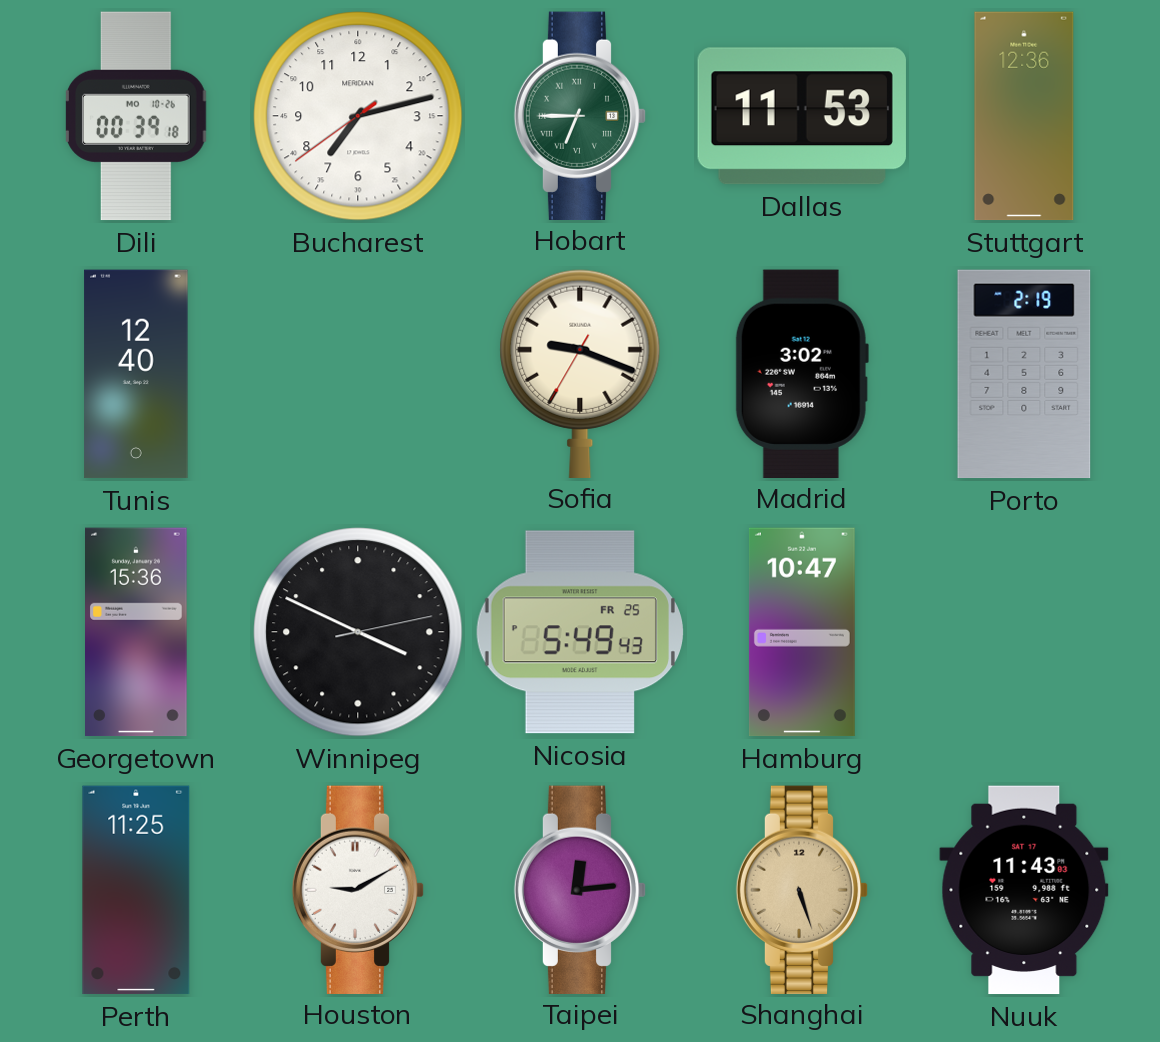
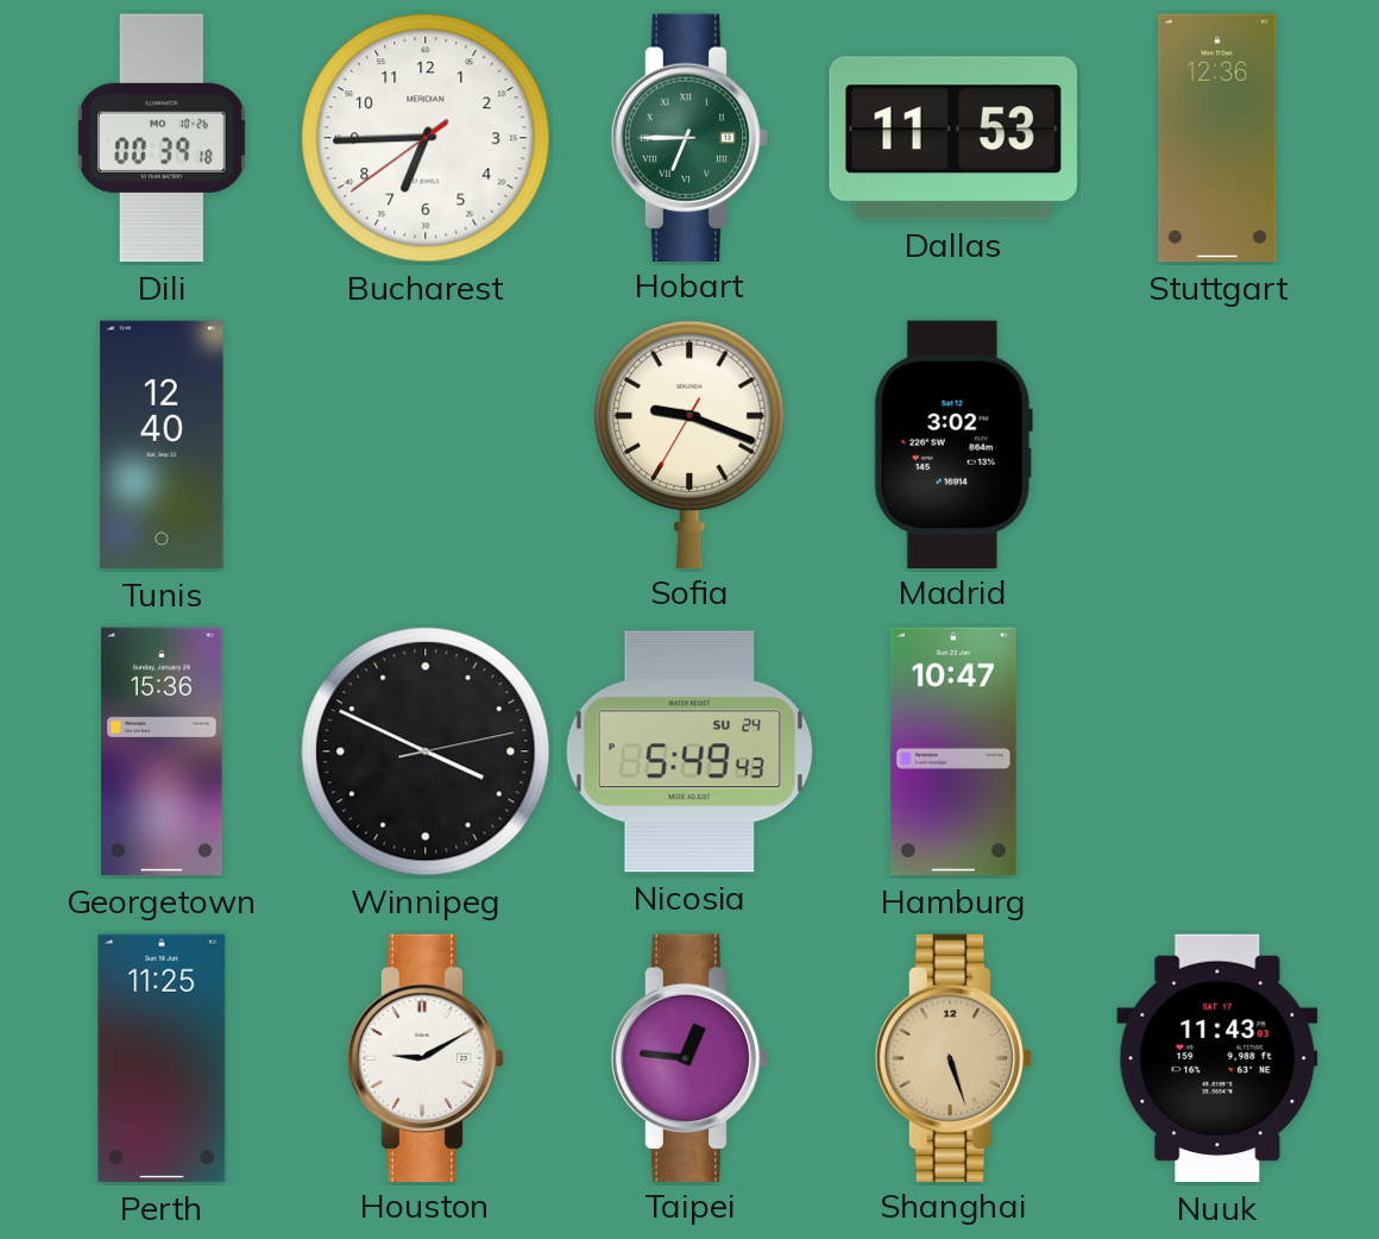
Bucharest: 7:12 -> 6:44 (426, 138)
Porto: 2:19 -> none (1024, 374)
Nicosia date: FR 25 -> SU 24 (688, 751)
Taipei: 12:14 -> 12:46 (689, 1057)
